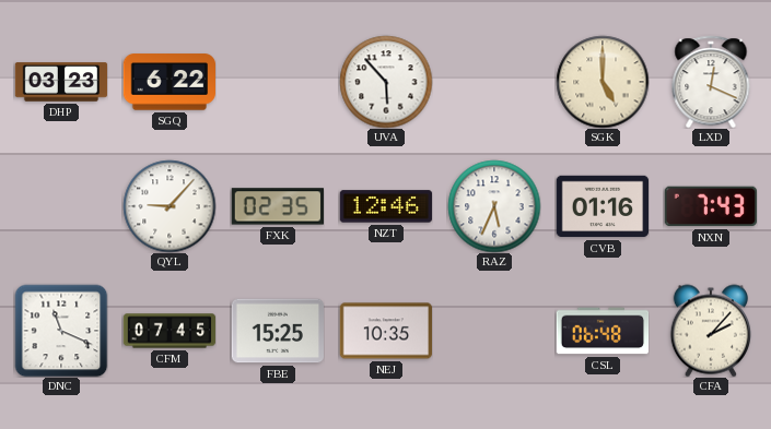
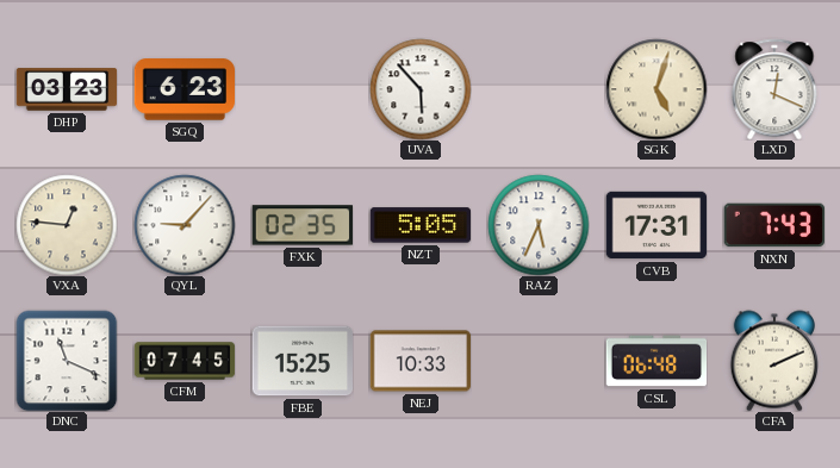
SGQ: 6:22 -> 6:23 (183, 89)
SGK: 5:00 -> 5:03 (657, 89)
VXA: none -> 12:46 (67, 225)
NZT: 12:46 -> 5:05 (421, 225)
CVB: 01:16 -> 17:31 (657, 225)
NEJ: 10:35 -> 10:33 (419, 361)
CFA: 2:07 -> 2:11 (773, 361)
